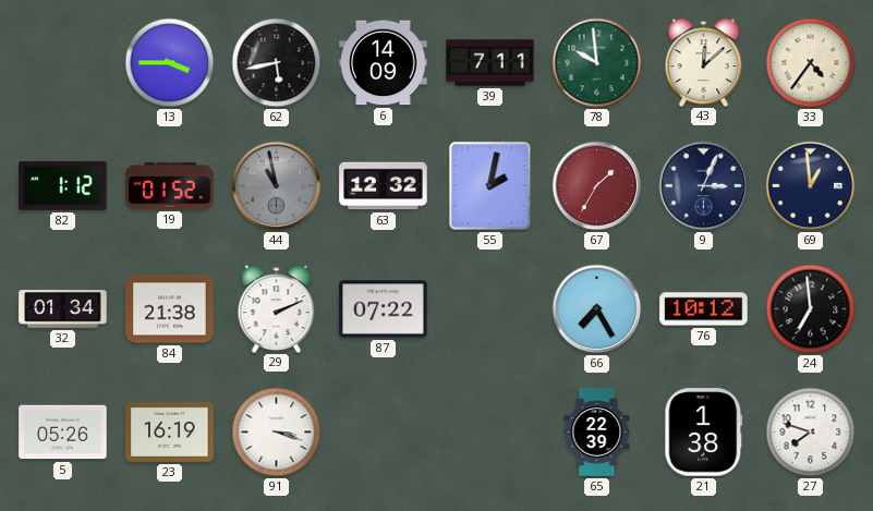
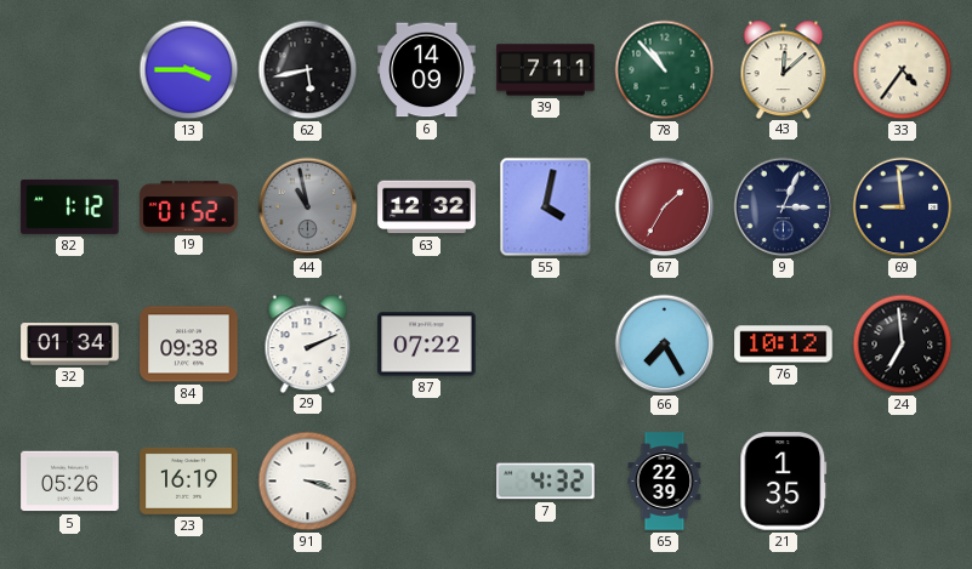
78: 9:59 -> 10:53 (665, 70)
55: 2:02 -> 4:02 (546, 207)
69: 12:59 -> 8:59 (903, 207)
84: 21:38 -> 09:38 (189, 345)
7: none -> 4:32 (546, 482)
21: 1:38 -> 1:35 (784, 482)
27: 7:48 -> none (811, 433)
